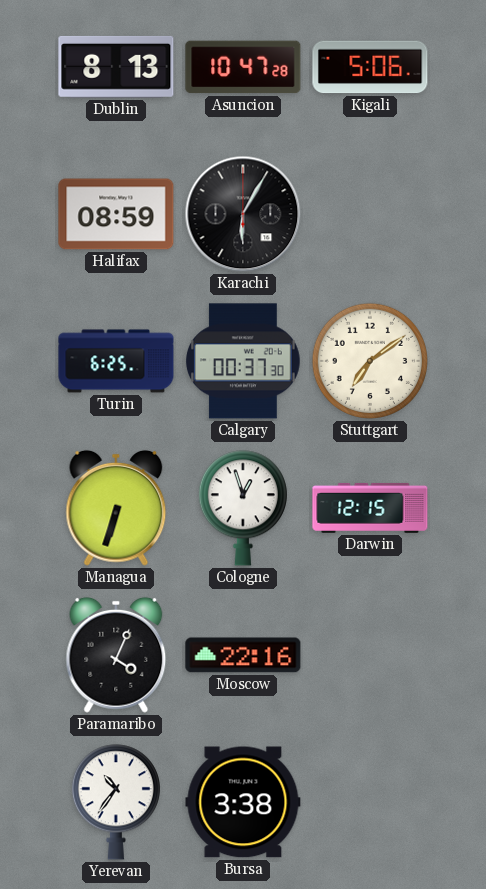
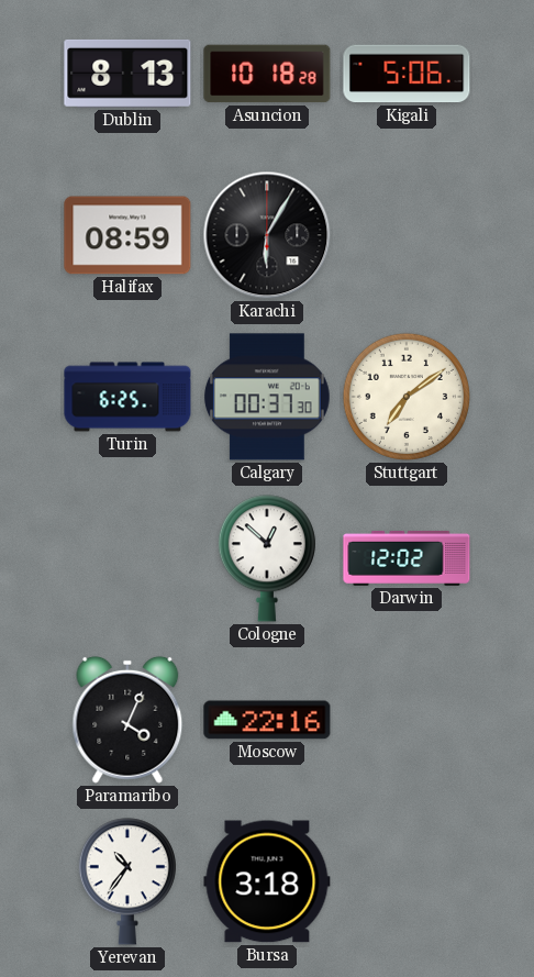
Asuncion: 10:47 -> 10:18 (267, 74)
Managua: 6:33 -> none (116, 508)
Cologne: 12:57 -> 12:52 (267, 558)
Darwin: 12:15 -> 12:02 (407, 558)
Bursa: 3:38 -> 3:18 (267, 881)
